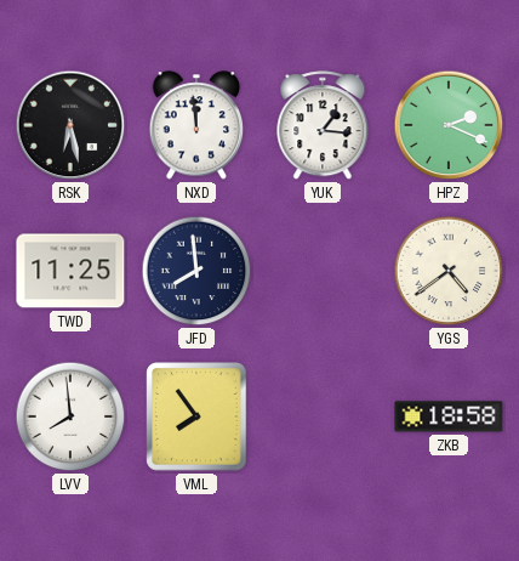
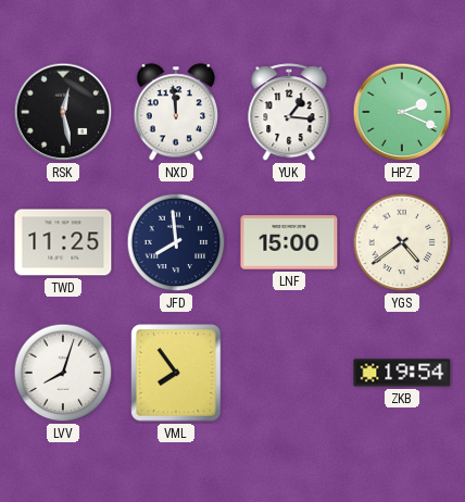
RSK: 6:28 -> 12:28 (63, 112)
LNF: none -> 15:00 (289, 242)
LVV: 7:59 -> 8:03 (63, 373)
ZKB: 18:58 -> 19:54 (402, 373)
